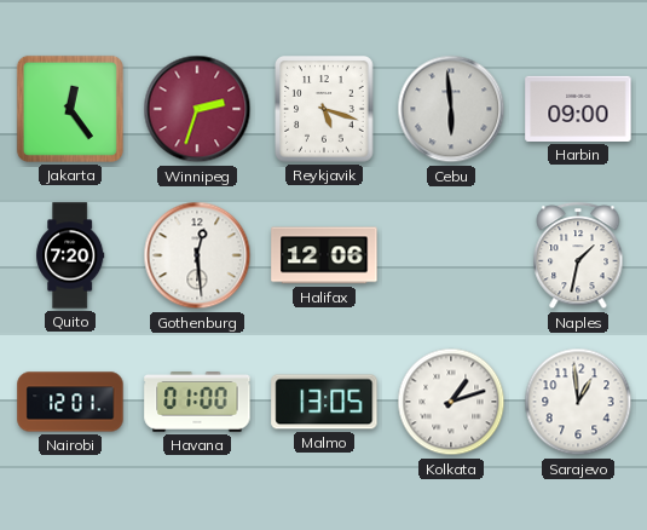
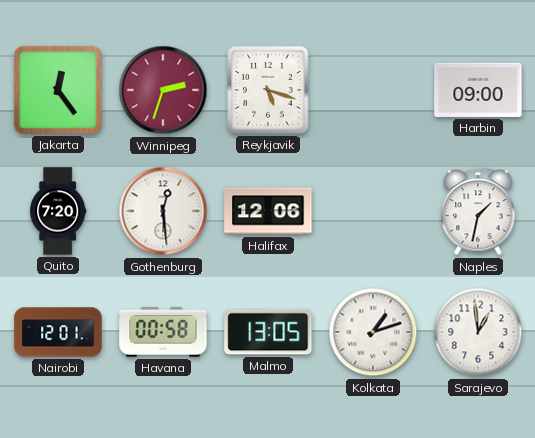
Cebu: 5:59 -> none (451, 109)
Havana: 01:00 -> 00:58 (163, 333)
